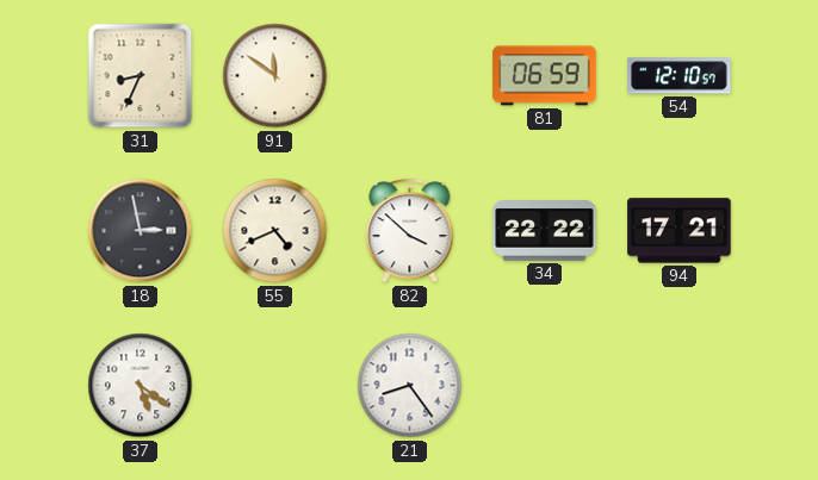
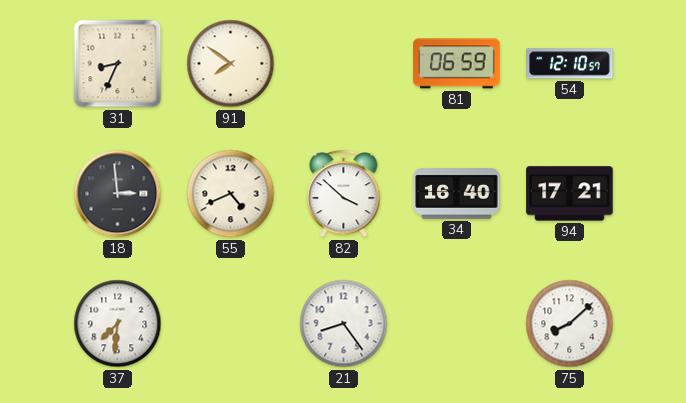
91: 11:51 -> 7:51 (231, 64)
18: 2:58 -> 2:59 (118, 194)
34: 22:22 -> 16:40 (457, 194)
37: 5:21 -> 7:31 (118, 324)
75: none -> 8:08 (570, 324)
